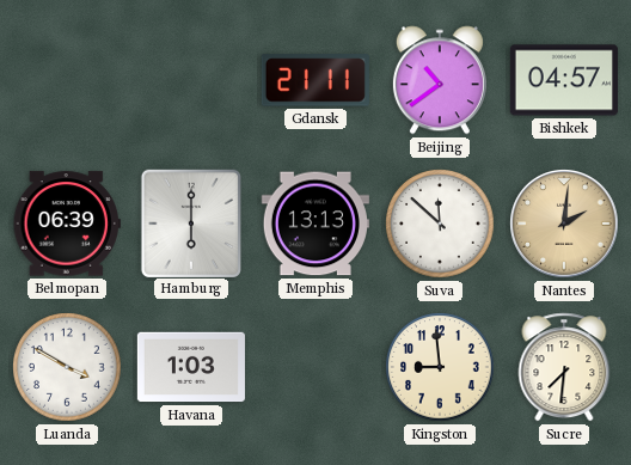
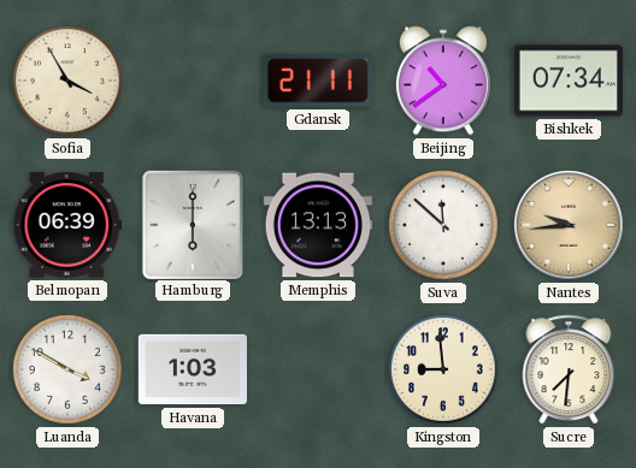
Sofia: none -> 3:55 (67, 81)
Bishkek: 04:57 -> 07:34 (569, 81)
Nantes: 2:01 -> 9:44 (570, 226)
